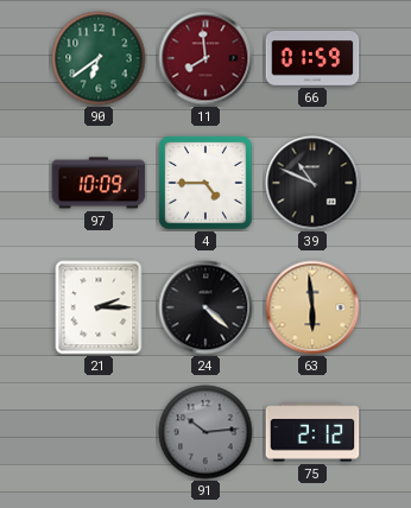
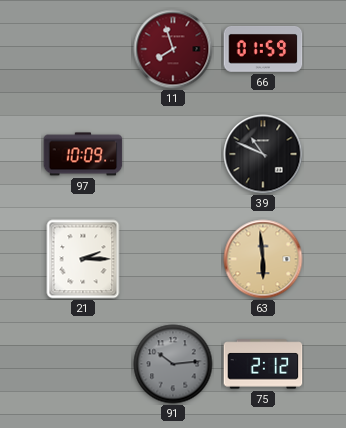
90: 6:39 -> none (99, 58)
11: 7:59 -> 7:57 (173, 49)
4: 4:45 -> none (205, 183)
24: 4:22 -> none (205, 307)
